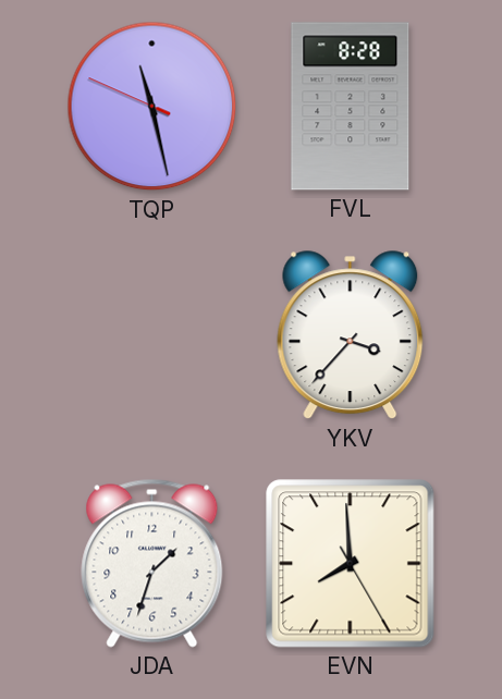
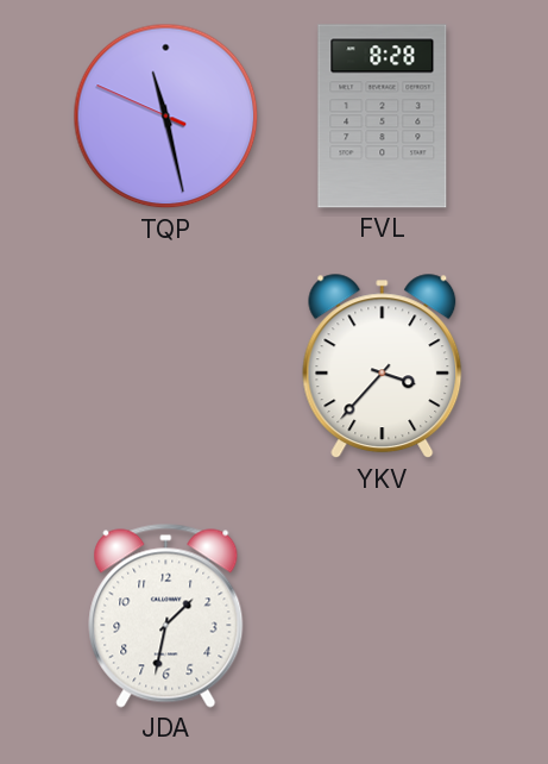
JDA: 1:33 -> 1:32 (166, 615)
EVN: 7:59 -> none (351, 564)
